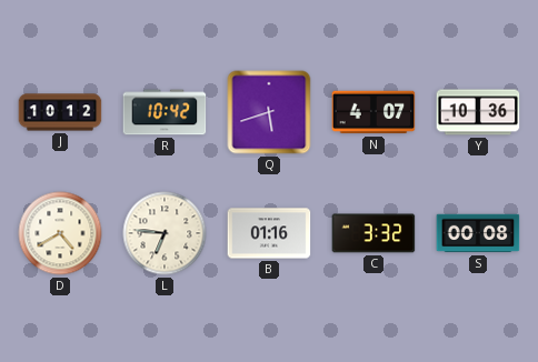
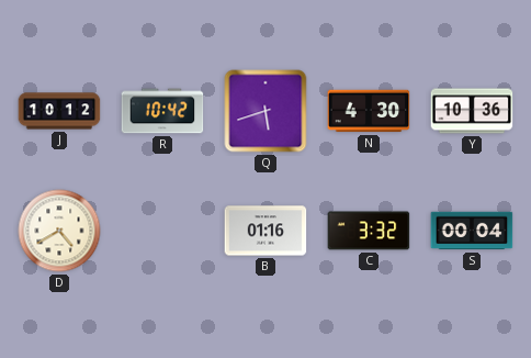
N: 4:07 -> 4:30 (369, 111)
L: 6:46 -> none (165, 233)
S: 00:08 -> 00:04 (472, 231)
